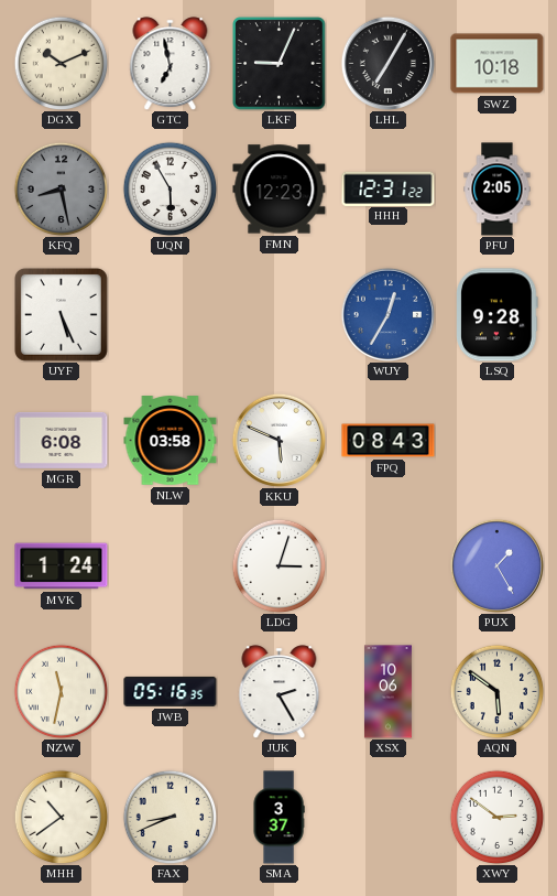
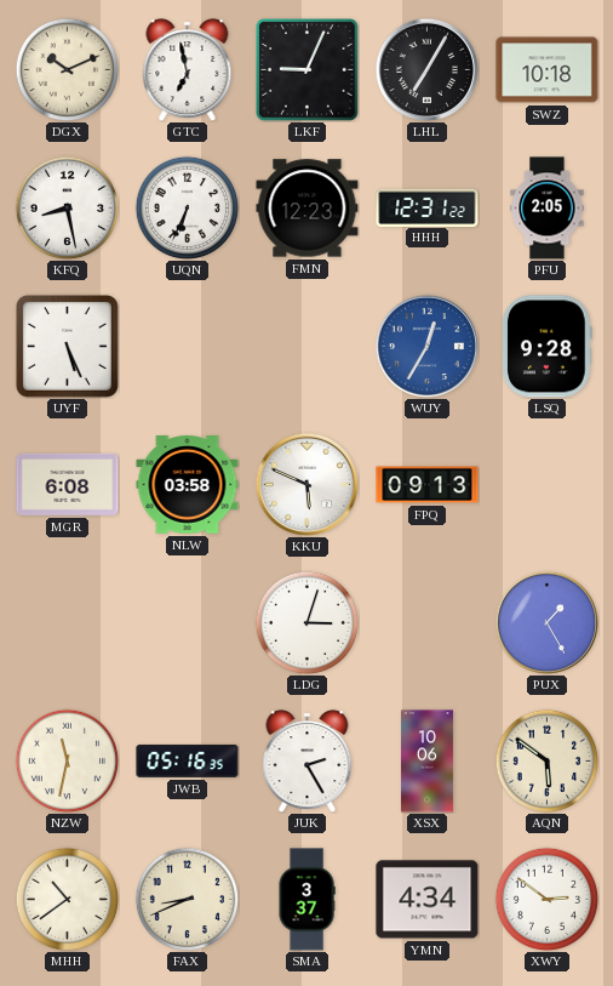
KFQ dial: grey -> white (67, 207)
UQN: 5:55 -> 6:34 (187, 207)
FPQ: 08:43 -> 09:13 (428, 485)
MVK: 1:24 -> none (62, 566)
YMN: none -> 4:34 (428, 900)
